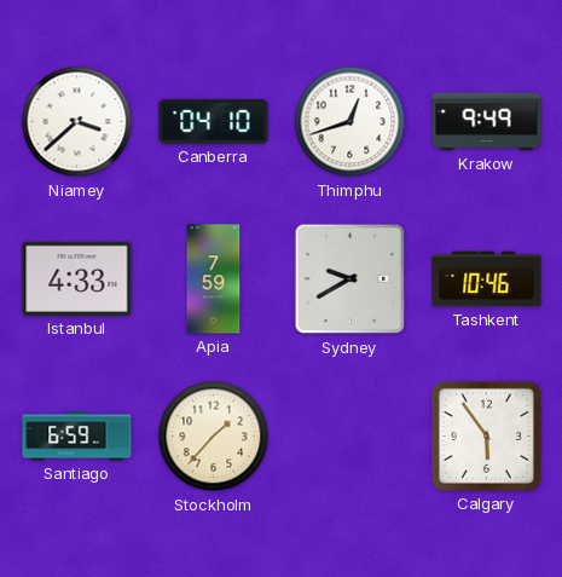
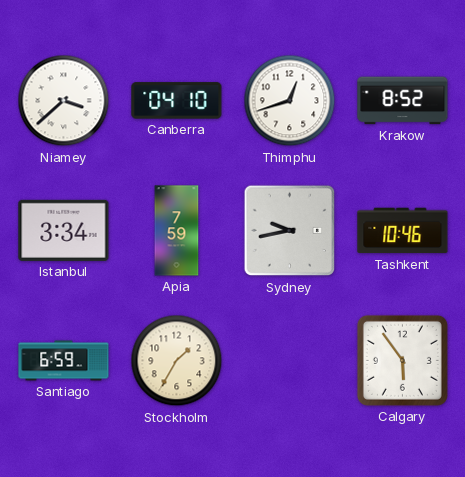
Krakow: 9:49 -> 8:52 (403, 101)
Istanbul: 4:33 -> 3:34 (64, 230)
Sydney: 9:40 -> 9:43 (290, 231)
Stockholm: 1:37 -> 1:35 (177, 361)
